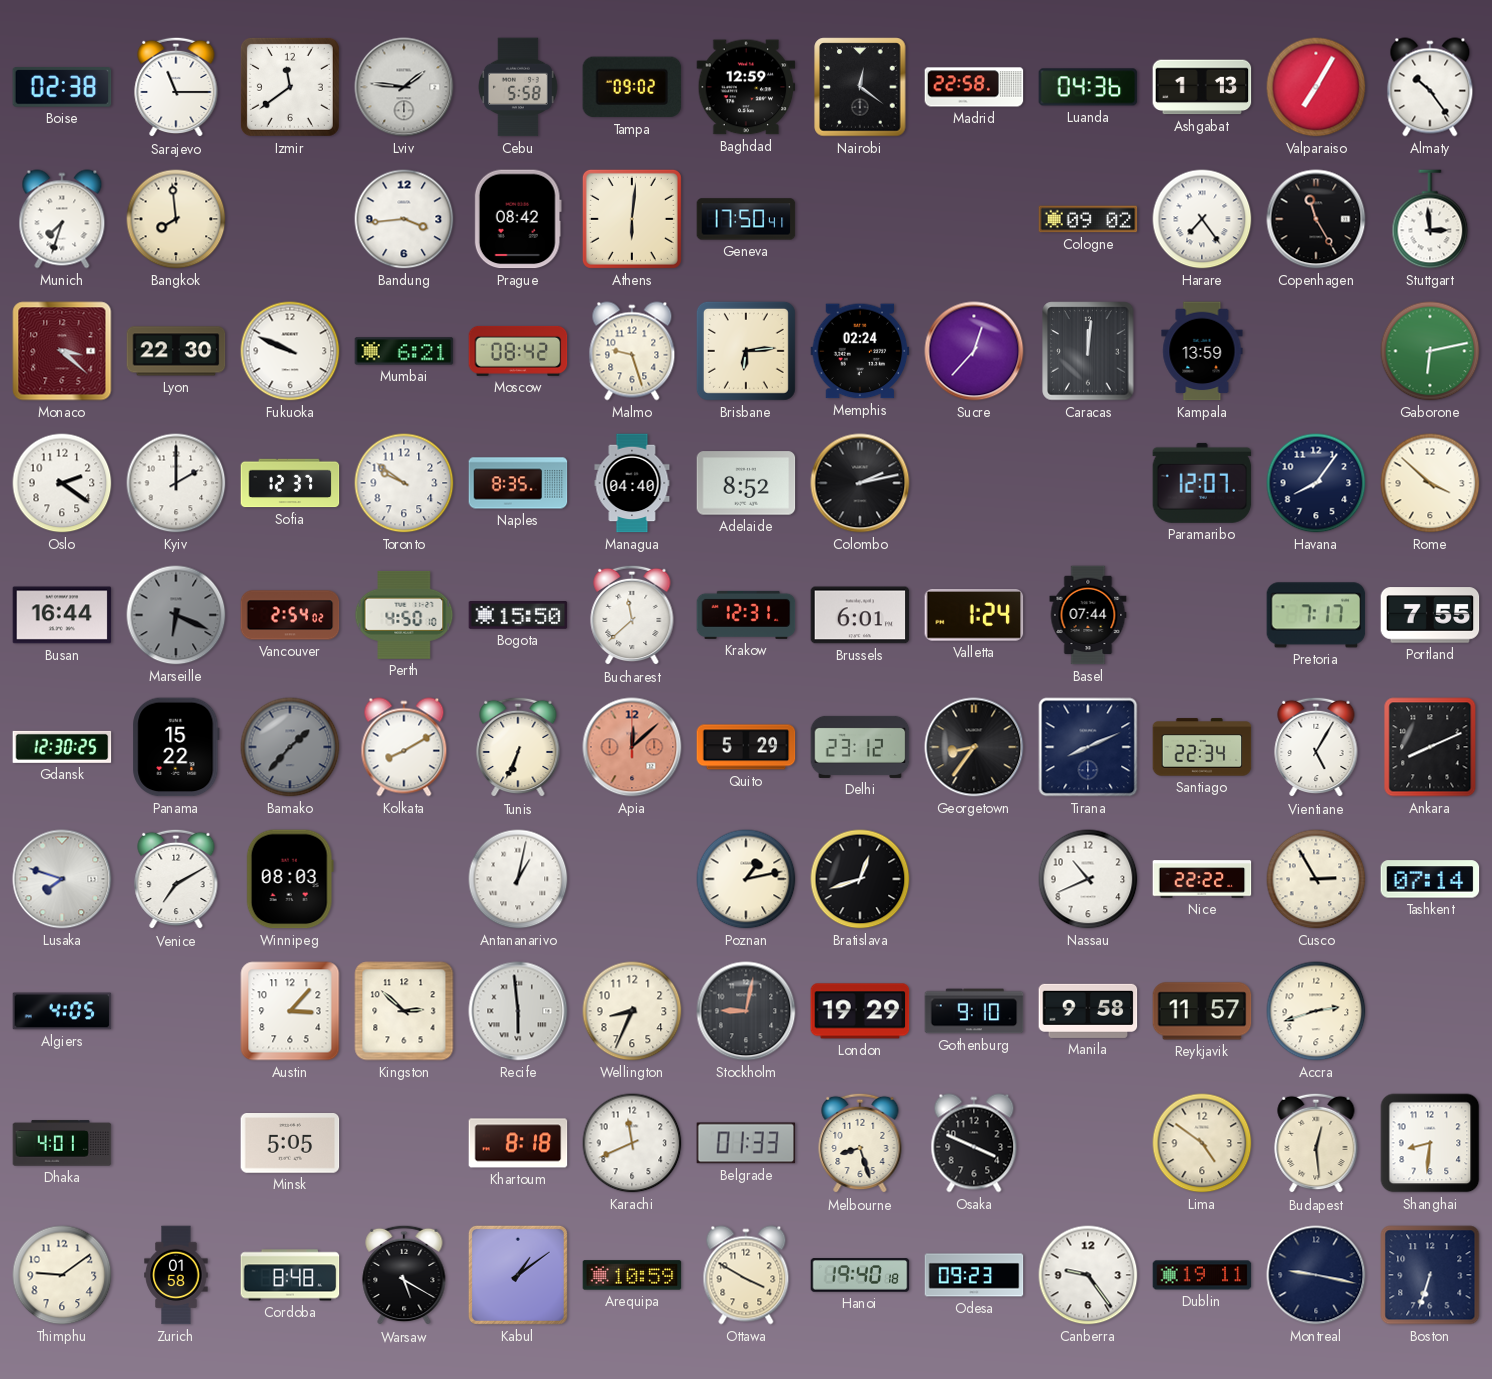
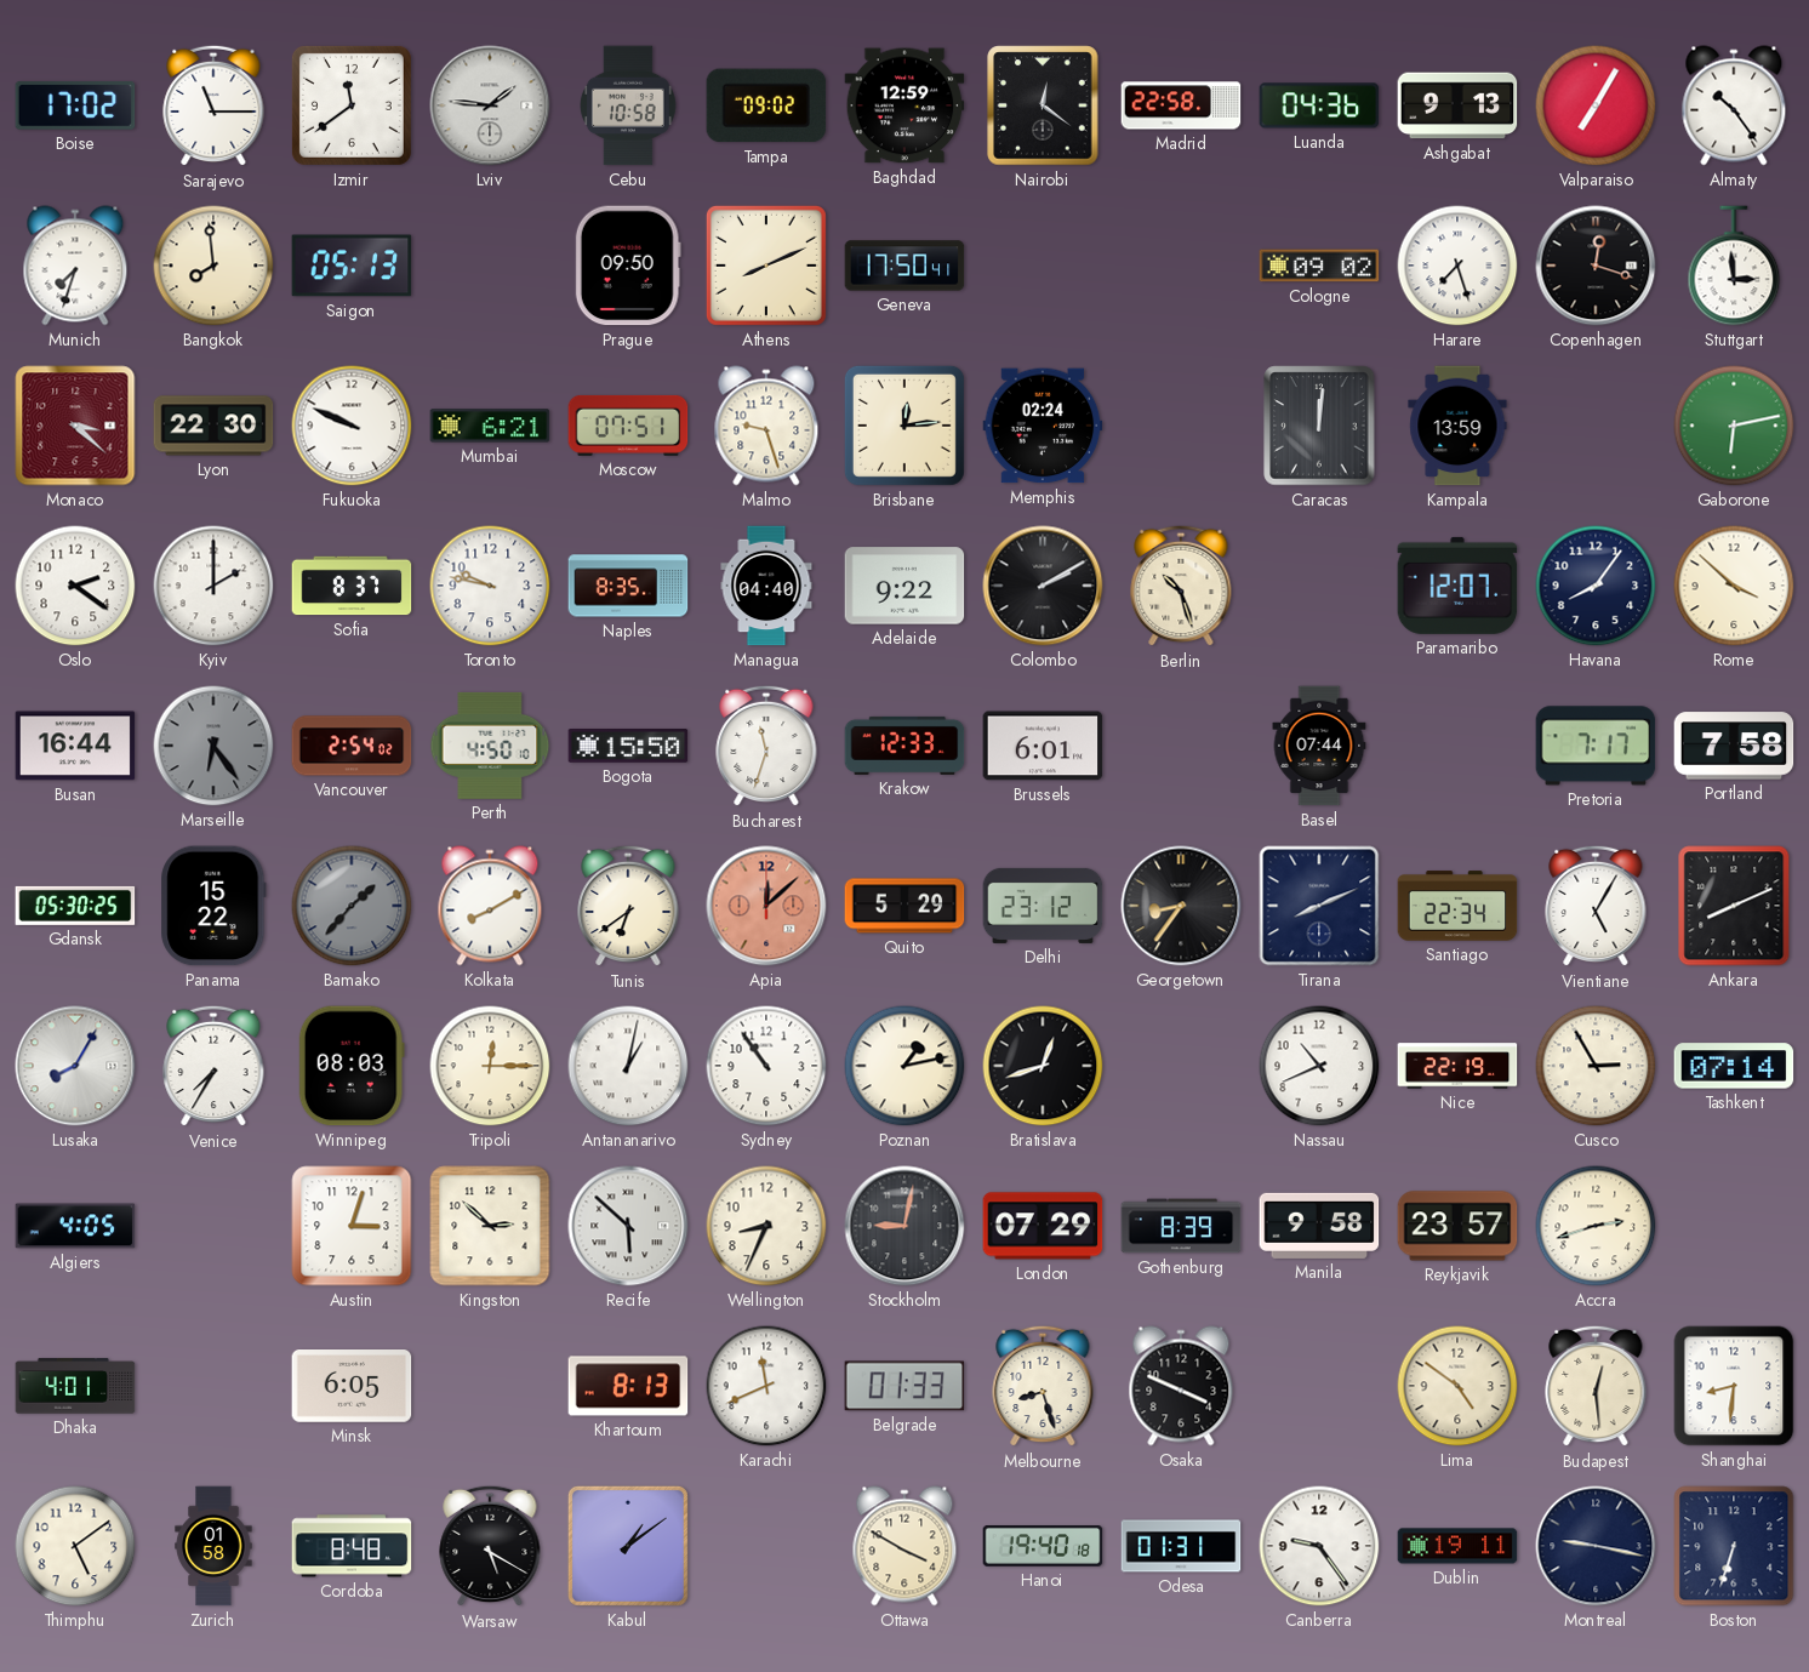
Boise: 02:38 -> 17:02 (75, 105)
Cebu: 5:58 -> 10:58 (628, 105)
Ashgabat: 1:13 -> 9:13 (1457, 105)
Saigon: none -> 05:13 (352, 266)
Bandung: 3:44 -> none (404, 219)
Prague: 08:42 -> 09:50 (628, 266)
Athens: 6:01 -> 8:11 (766, 266)
Harare: 7:24 -> 7:27 (1457, 266)
Copenhagen: 11:25 -> 12:18 (1596, 266)
Moscow: 08:42 -> 07:51 (628, 426)
Brisbane: 6:14 -> 12:14 (904, 426)
Sucre: 12:37 -> none (974, 351)
Sofia: 12:37 -> 8:37 (352, 586)
Toronto: 9:51 -> 9:47 (490, 586)
Adelaide: 8:52 -> 9:22 (904, 586)
Colombo: 2:13 -> 2:10 (1043, 586)
Berlin: none -> 10:27 (1181, 586)
Marseille: 6:19 -> 6:24 (213, 746)
Bucharest: 11:38 -> 11:33 (766, 746)
Krakow: 12:31 -> 12:33 (904, 746)
Valletta: 1:24 -> none (974, 616)
Portland: 7:55 -> 7:58 (1734, 746)
Gdansk: 12:30 -> 05:30 (75, 906)
Tunis: 6:34 -> 6:39 (628, 906)
Lusaka: 7:48 -> 8:05 (75, 1066)
Venice: 7:10 -> 7:35 (213, 1066)
Tripoli: none -> 12:15 (490, 1066)
Sydney: none -> 10:54 (766, 1066)
Nice: 22:22 -> 22:19 (1457, 1066)
Austin: 3:07 -> 3:03 (352, 1226)
Recife: 5:59 -> 5:52 (628, 1226)
London: 19:29 -> 07:29 (1043, 1226)
Gothenburg: 9:10 -> 8:39 (1181, 1226)
Reykjavik: 11:57 -> 23:57 (1457, 1226)
Minsk: 5:05 -> 6:05 (352, 1387)
Khartoum: 8:18 -> 8:13 (628, 1386)
Thimphu: 9:09 -> 5:09 (75, 1546)
Arequipa: 10:59 -> none (632, 1275)
Odesa: 09:23 -> 01:31 (1181, 1546)
